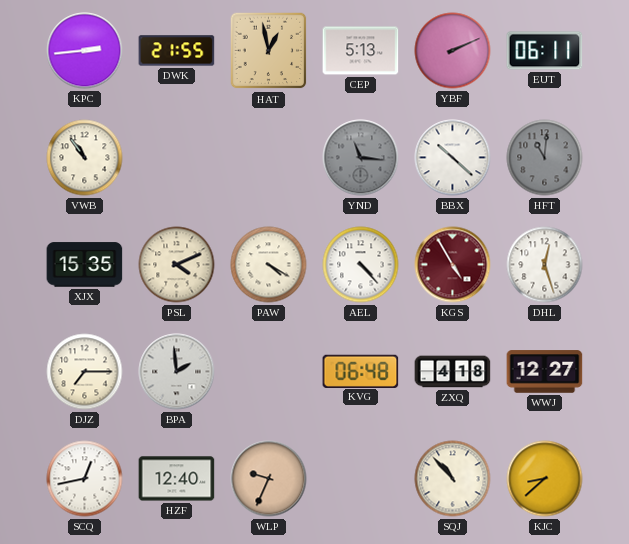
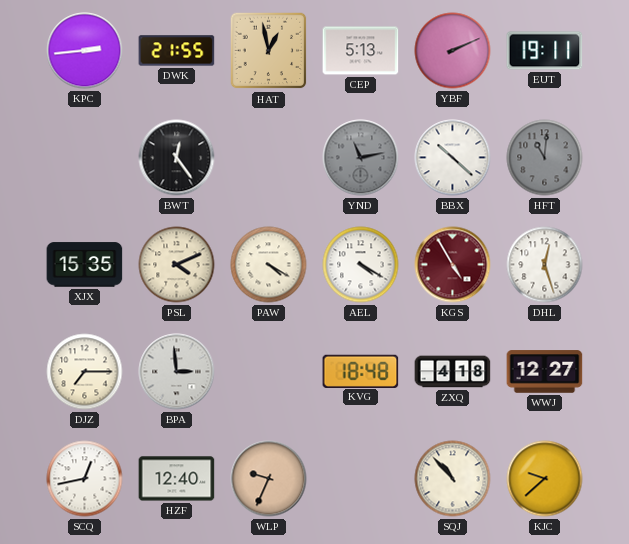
EUT: 06:11 -> 19:11 (545, 51)
VWB: 10:54 -> none (85, 158)
BWT: none -> 12:24 (177, 158)
YND: 11:16 -> 11:13 (361, 158)
AEL: 4:23 -> 4:20 (361, 265)
BPA: 1:59 -> 2:59 (177, 372)
KVG: 06:48 -> 18:48 (361, 371)
KJC: 8:38 -> 9:38 (545, 479)
